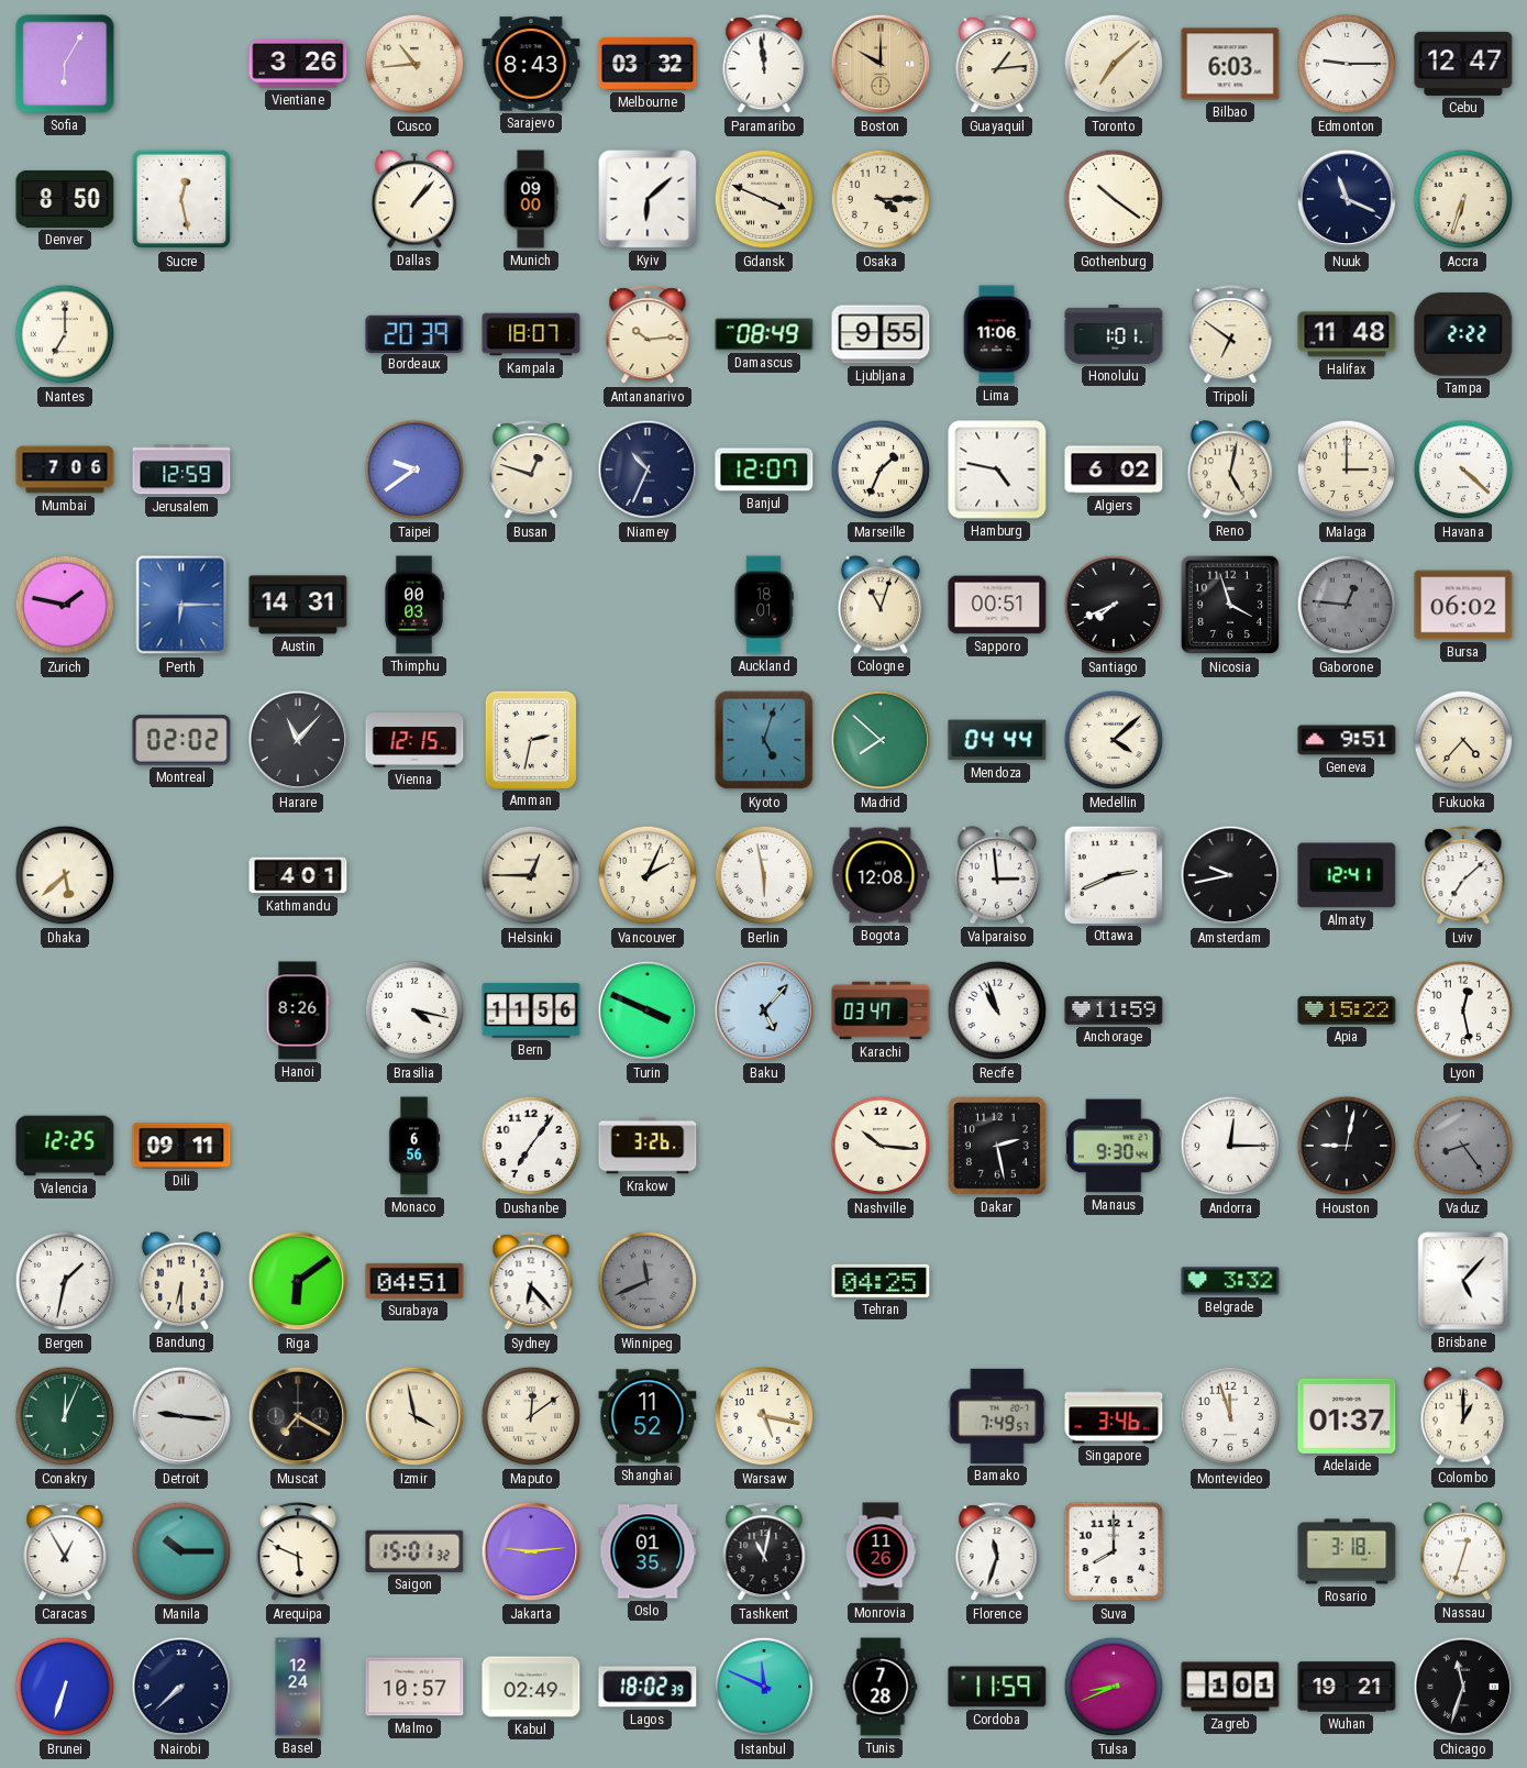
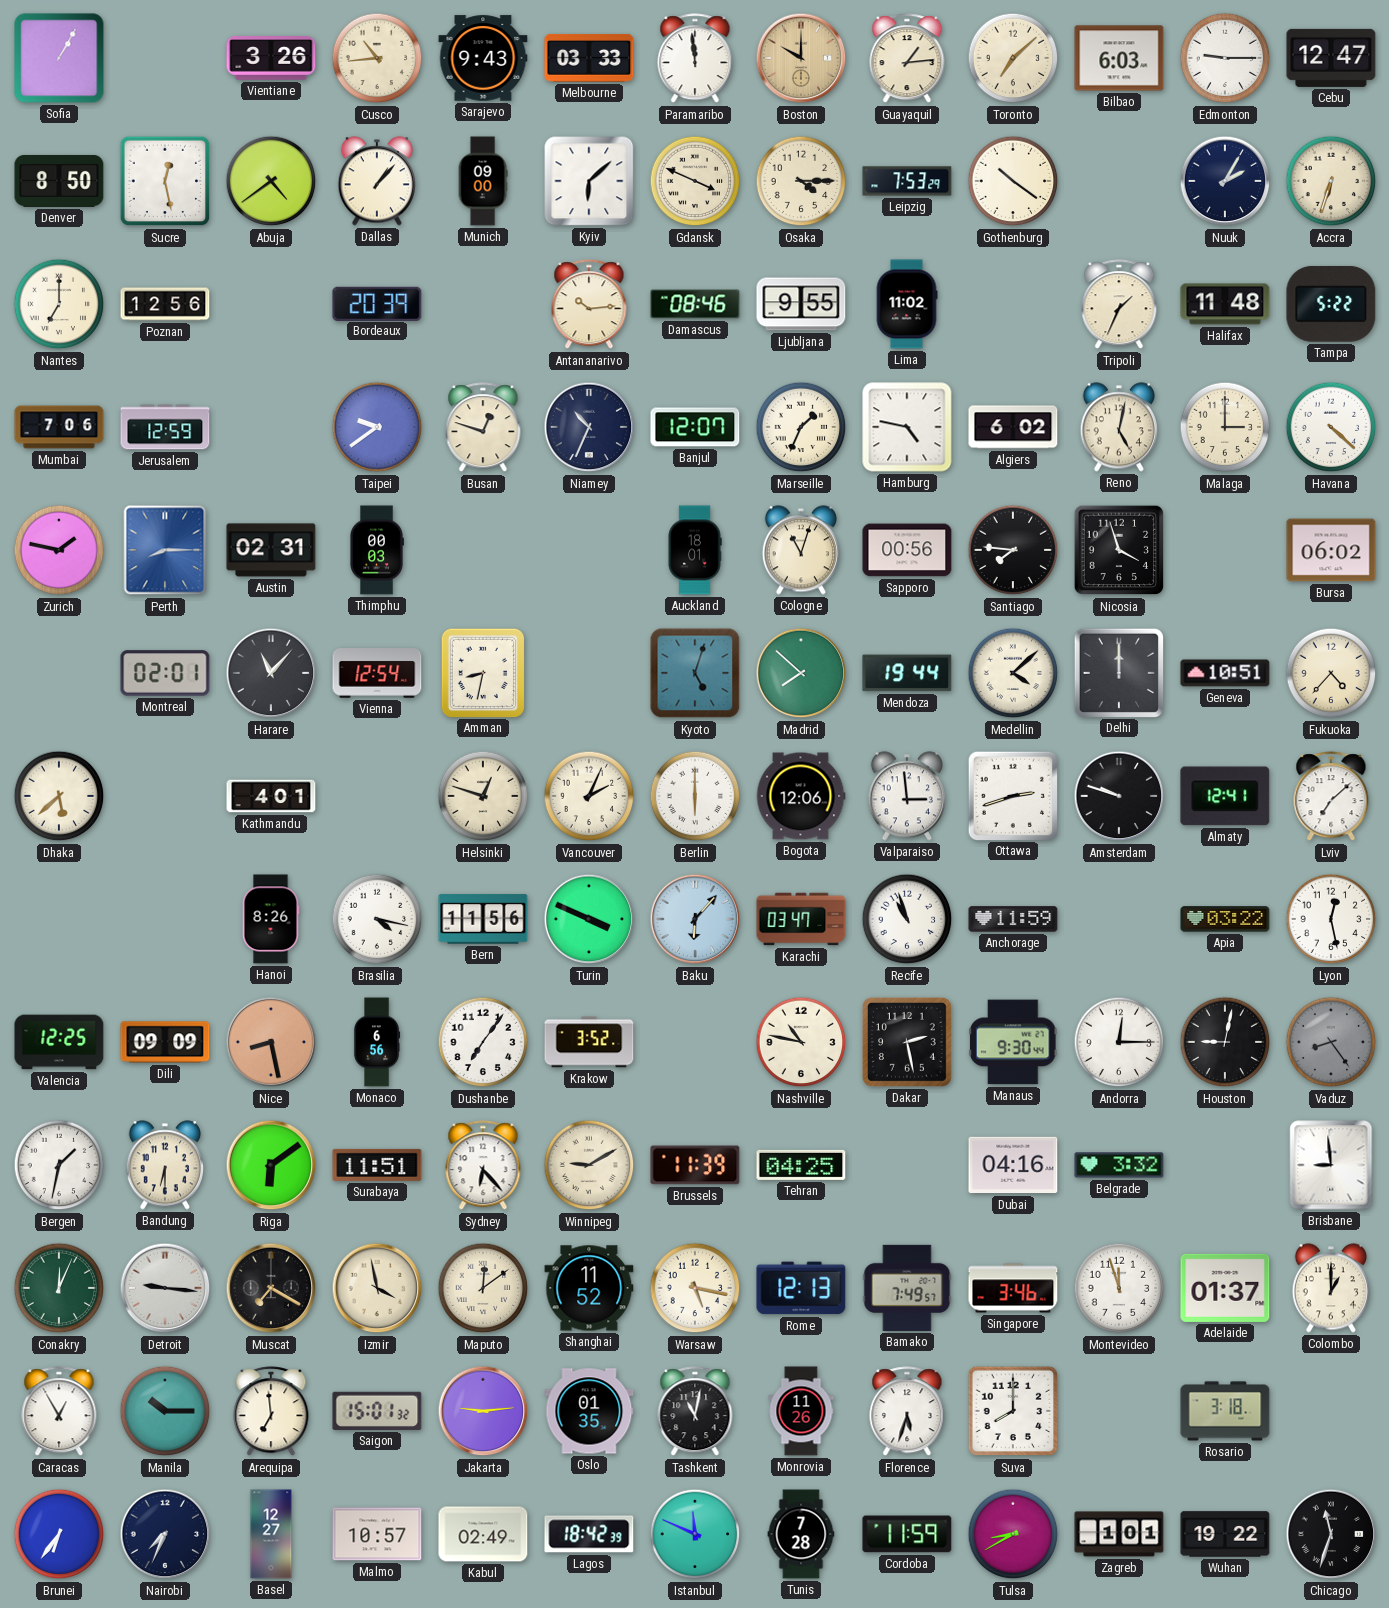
Sofia: 6:05 -> 1:05 (59, 58)
Sarajevo: 8:43 -> 9:43 (483, 58)
Melbourne: 03:32 -> 03:33 (589, 58)
Abuja: none -> 4:39 (271, 181)
Leipzig: none -> 7:53 (907, 181)
Nuuk: 11:19 -> 2:05 (1225, 181)
Poznan: none -> 12:56 (165, 304)
Kampala: 18:07 -> none (531, 334)
Damascus: 08:49 -> 08:46 (695, 304)
Lima: 11:06 -> 11:02 (907, 304)
Honolulu: 1:01 -> none (1114, 334)
Tripoli: 6:51 -> 1:34 (1119, 305)
Tampa: 2:22 -> 5:22 (1331, 304)
Perth: 6:15 -> 8:15 (165, 550)
Austin: 14:31 -> 02:31 (271, 550)
Sapporo: 00:51 -> 00:56 (907, 550)
Santiago: 7:41 -> 7:46 (1013, 550)
Gaborone: 12:46 -> none (1347, 605)
Montreal: 02:02 -> 02:01 (165, 673)
Vienna: 12:15 -> 12:54 (377, 674)
Amman: 2:32 -> 8:32 (482, 672)
Mendoza: 04:44 -> 19:44 (907, 673)
Delhi: none -> 12:00 (1118, 672)
Geneva: 9:51 -> 10:51 (1225, 673)
Helsinki: 12:45 -> 12:48 (483, 796)
Berlin: 5:58 -> 6:00 (695, 796)
Bogota: 12:08 -> 12:06 (801, 796)
Ottawa: 2:41 -> 2:42 (1012, 795)
Amsterdam: 9:43 -> 9:48 (1119, 796)
Baku: 5:07 -> 6:07 (695, 919)
Apia: 15:22 -> 03:22 (1225, 919)
Dili: 09:11 -> 09:09 (165, 1042)
Nice: none -> 8:28 (271, 1042)
Krakow: 3:26 -> 3:52 (589, 1042)
Nashville: 10:16 -> 10:47 (801, 1042)
Surabaya: 04:51 -> 11:51 (377, 1165)
Winnipeg: 11:41 -> 9:10 (589, 1165)
Winnipeg dial: grey -> cream (589, 1165)
Brussels: none -> 11:39 (695, 1165)
Dubai: none -> 04:16 (1013, 1165)
Brisbane: 5:07 -> 8:59 (1331, 1165)
Rome: none -> 12:13 (801, 1288)
Arequipa: 5:49 -> 6:59 (271, 1412)
Florence: 11:33 -> 5:33 (907, 1412)
Nassau: 12:33 -> none (1462, 1551)
Brunei: 6:33 -> 6:36 (59, 1534)
Nairobi: 7:38 -> 7:34 (165, 1534)
Basel: 12:24 -> 12:27 (271, 1534)
Lagos: 18:02 -> 18:42 (589, 1534)
Tulsa: 8:41 -> 8:40 (1013, 1534)
Wuhan: 19:21 -> 19:22 (1225, 1534)
